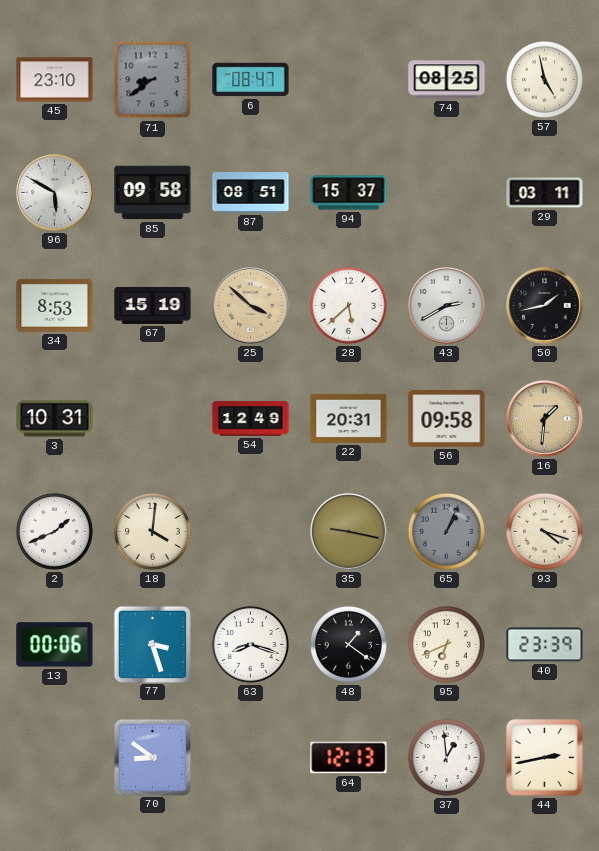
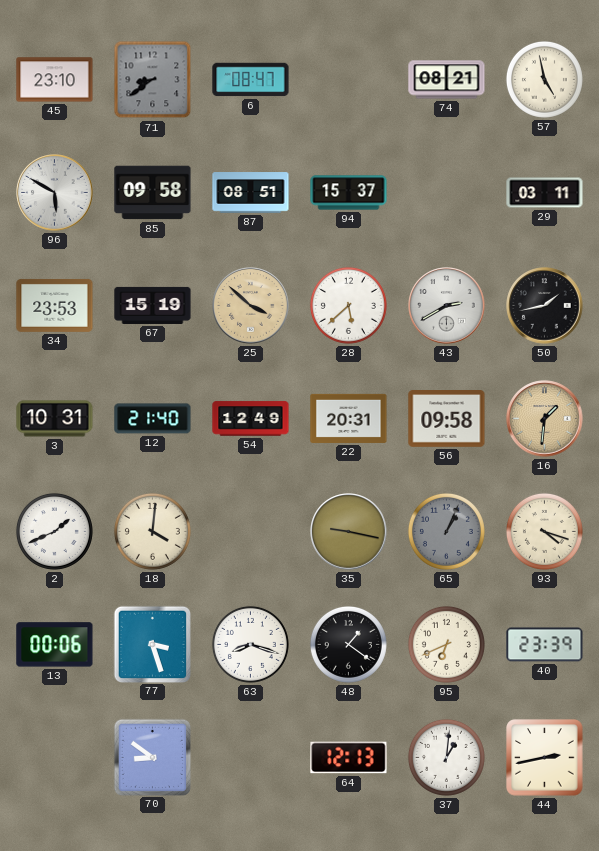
74: 08:25 -> 08:21 (447, 80)
34: 8:53 -> 23:53 (55, 305)
12: none -> 21:40 (153, 419)
37: 12:59 -> 1:01 (446, 757)
